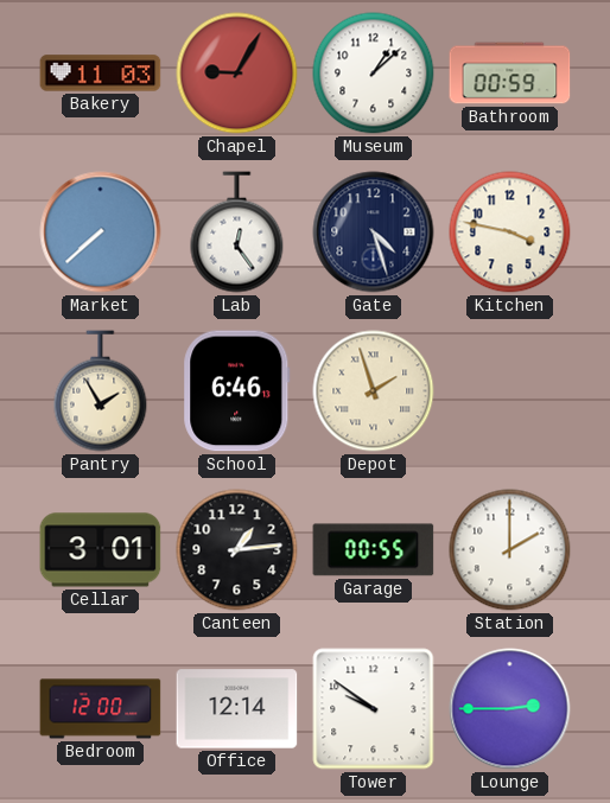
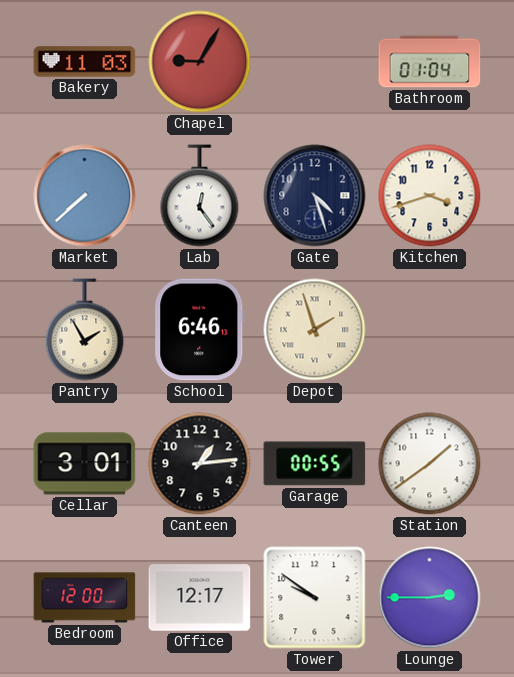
Museum: 1:08 -> none (374, 74)
Bathroom: 00:59 -> 01:04 (430, 62)
Kitchen: 3:47 -> 3:42 (430, 196)
Station: 2:00 -> 1:39 (430, 464)
Office: 12:14 -> 12:17 (200, 598)
